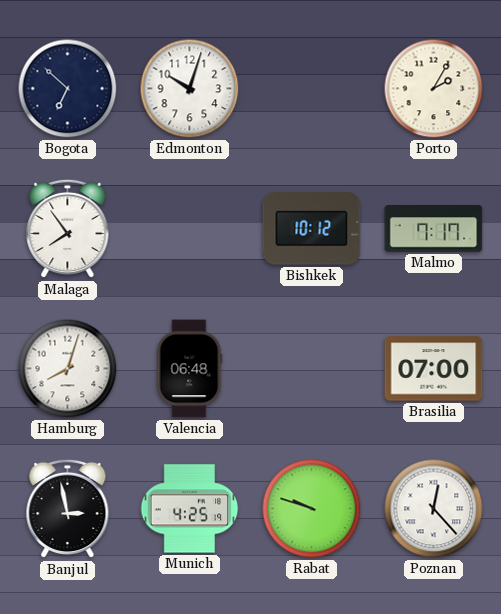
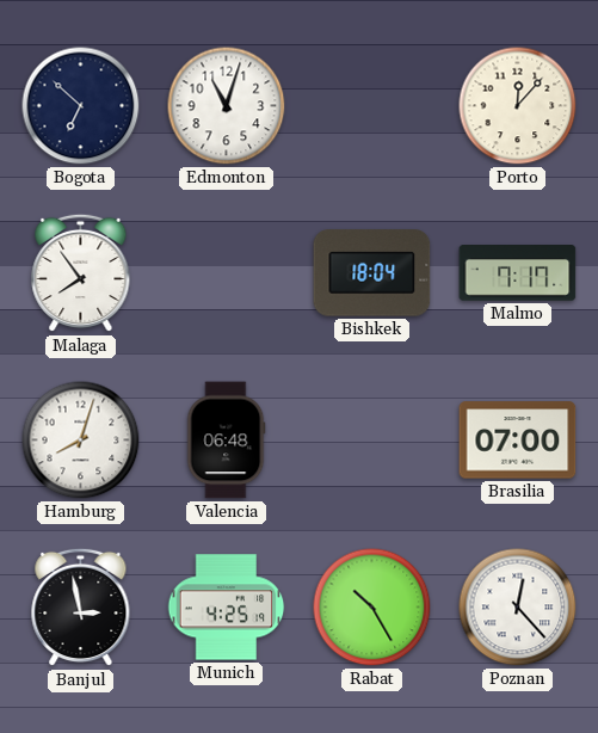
Edmonton: 10:03 -> 11:03 (227, 106)
Porto: 2:05 -> 12:07 (518, 106)
Bishkek: 10:12 -> 18:04 (372, 273)
Rabat: 9:48 -> 10:25 (372, 608)
